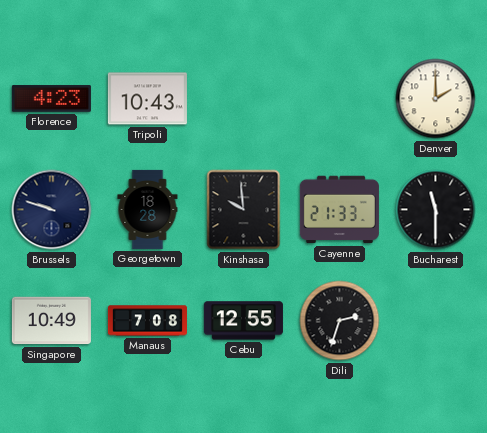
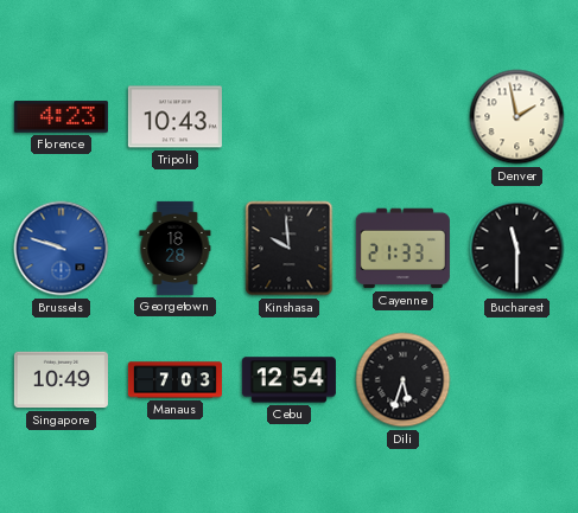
Denver: 2:00 -> 1:58 (517, 117)
Brussels dial: navy -> blue (62, 249)
Manaus: 7:08 -> 7:03 (174, 380)
Cebu: 12:55 -> 12:54 (288, 380)
Dili: 2:33 -> 5:33 (404, 380)
